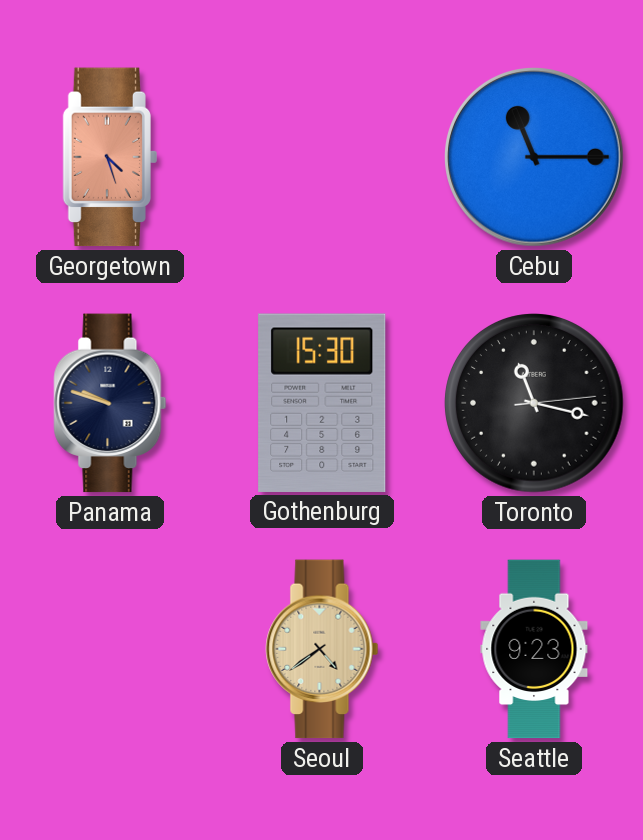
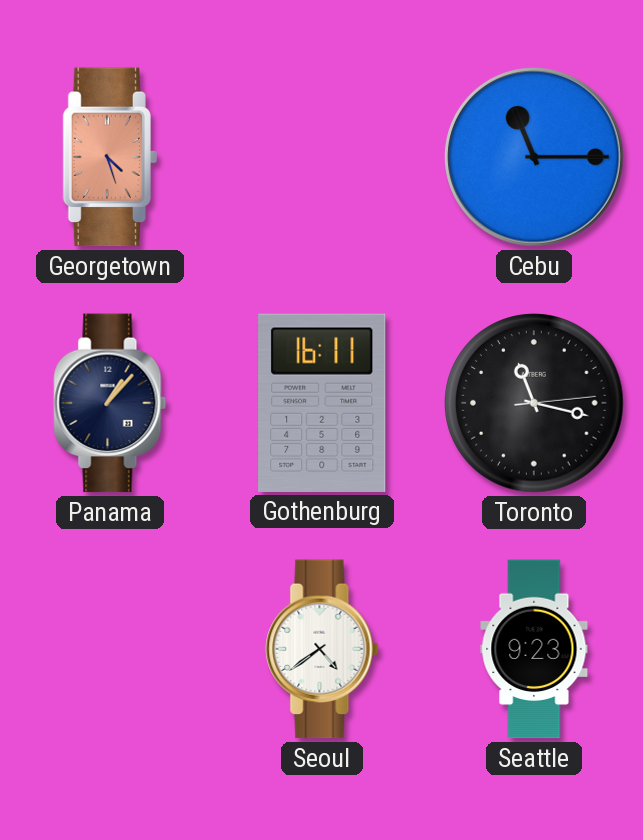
Panama: 9:48 -> 1:07 (110, 403)
Gothenburg: 15:30 -> 16:11 (322, 403)
Seoul dial: champagne -> white (322, 649)
